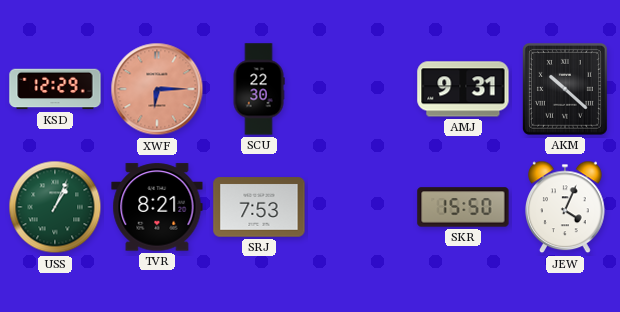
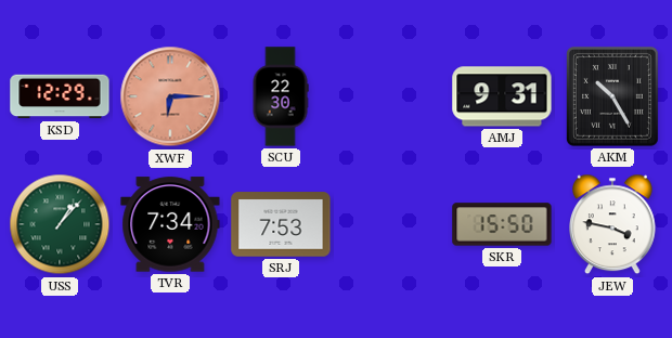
AKM: 10:22 -> 10:25 (612, 96)
USS: 1:04 -> 1:07 (60, 224)
TVR: 8:21 -> 7:34 (170, 224)
JEW: 4:04 -> 3:47 (613, 224)
